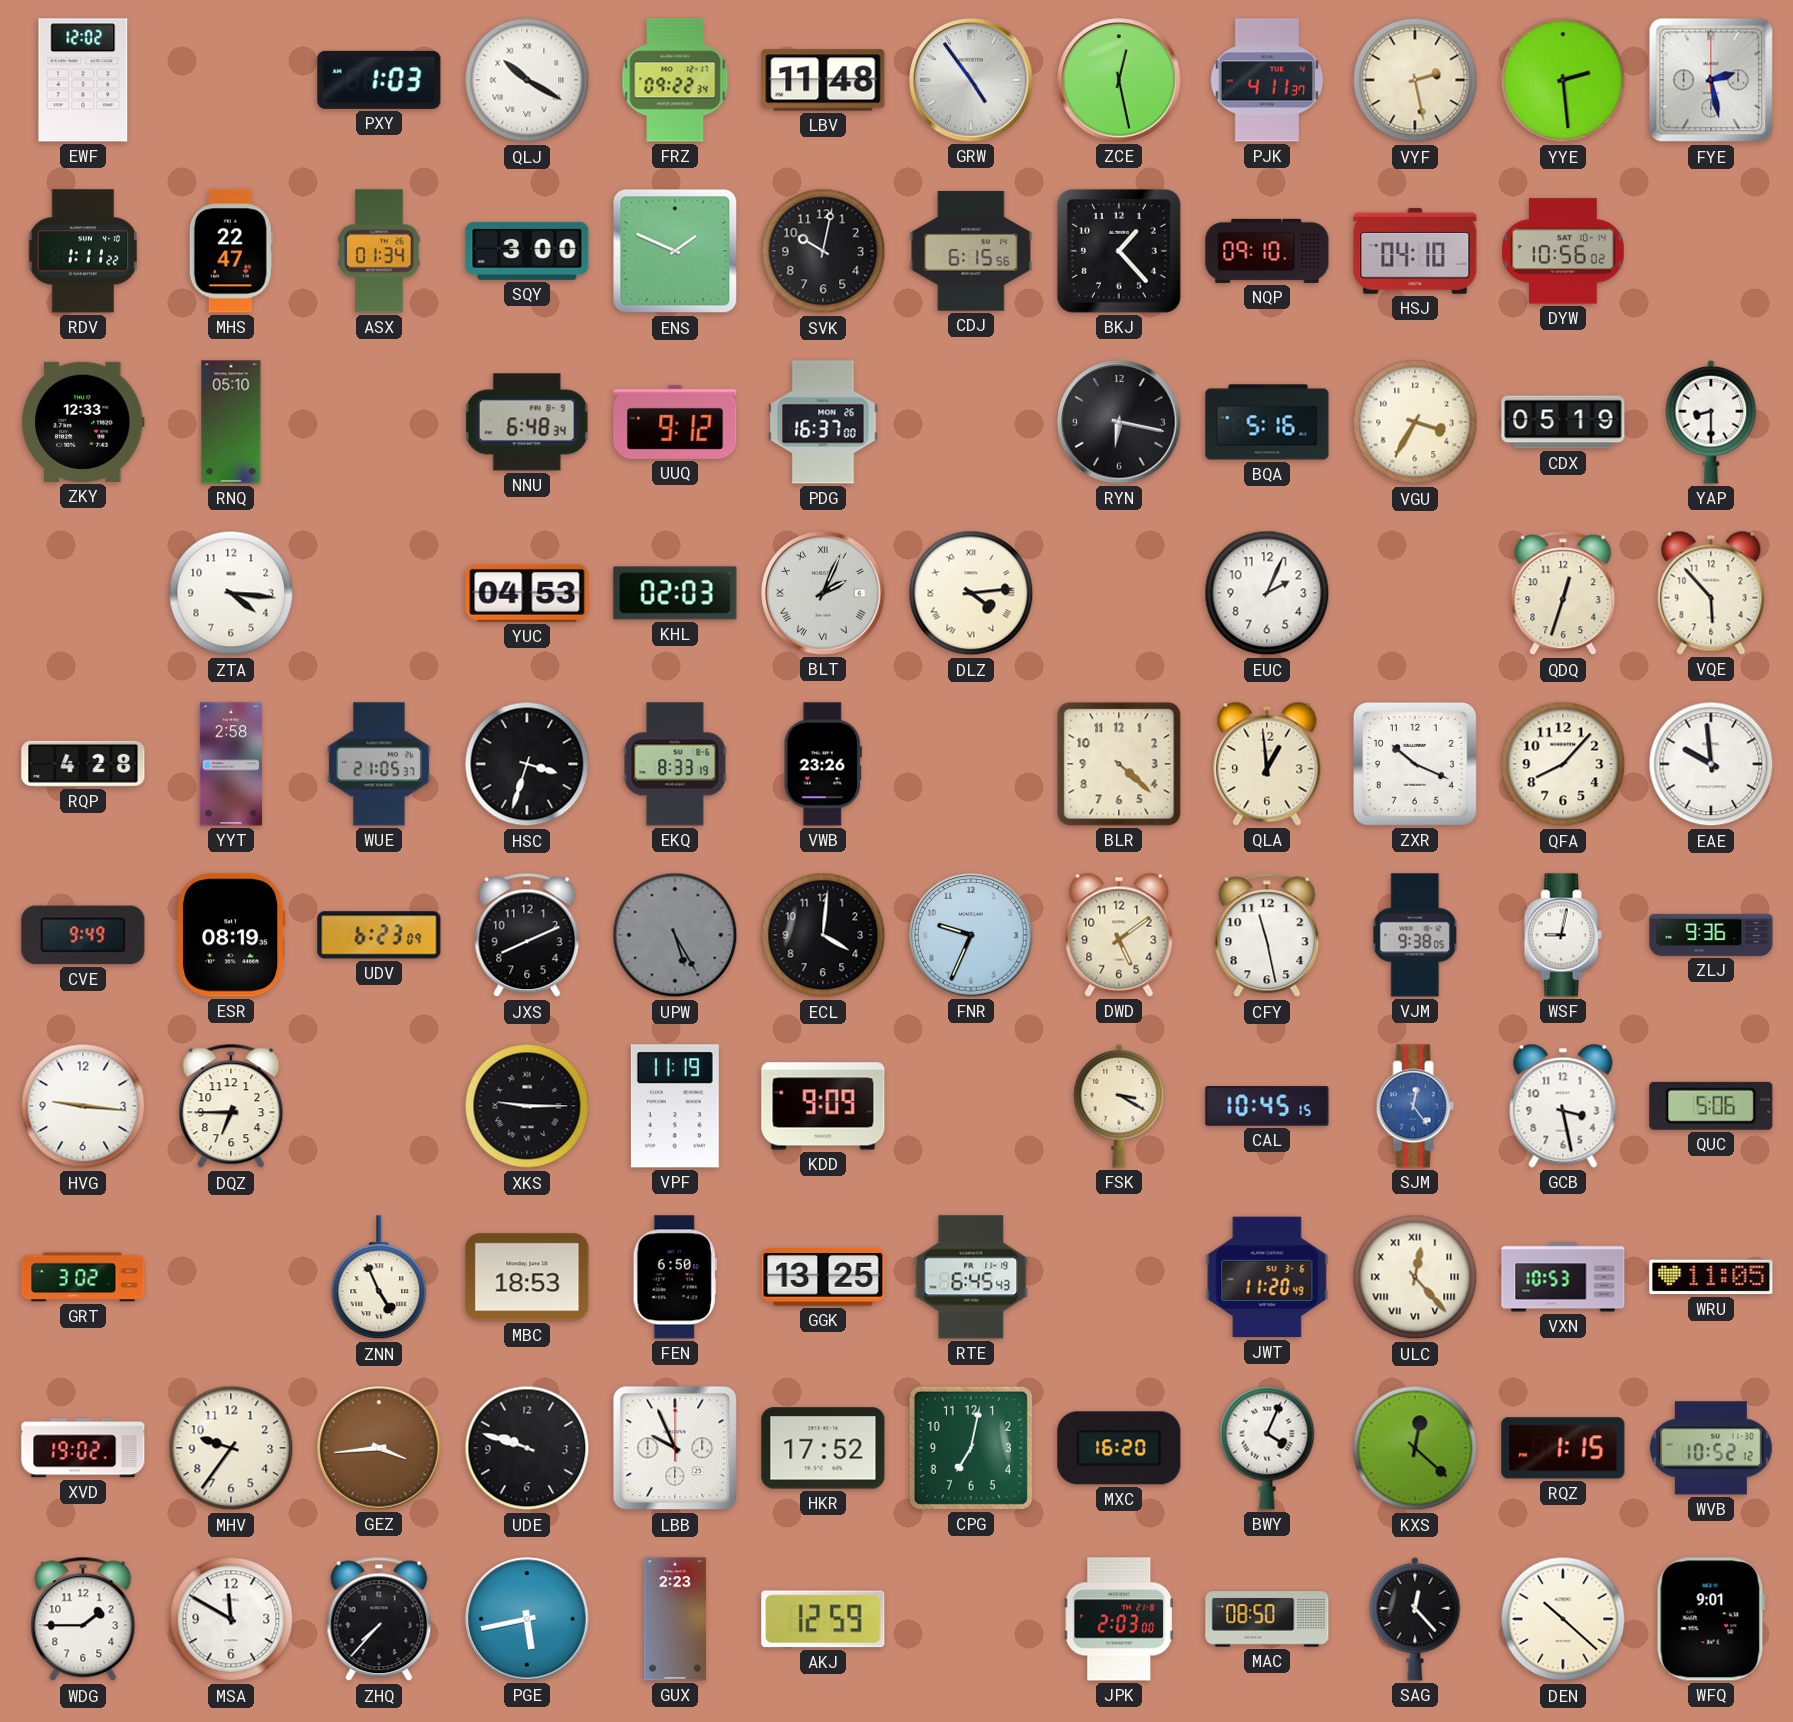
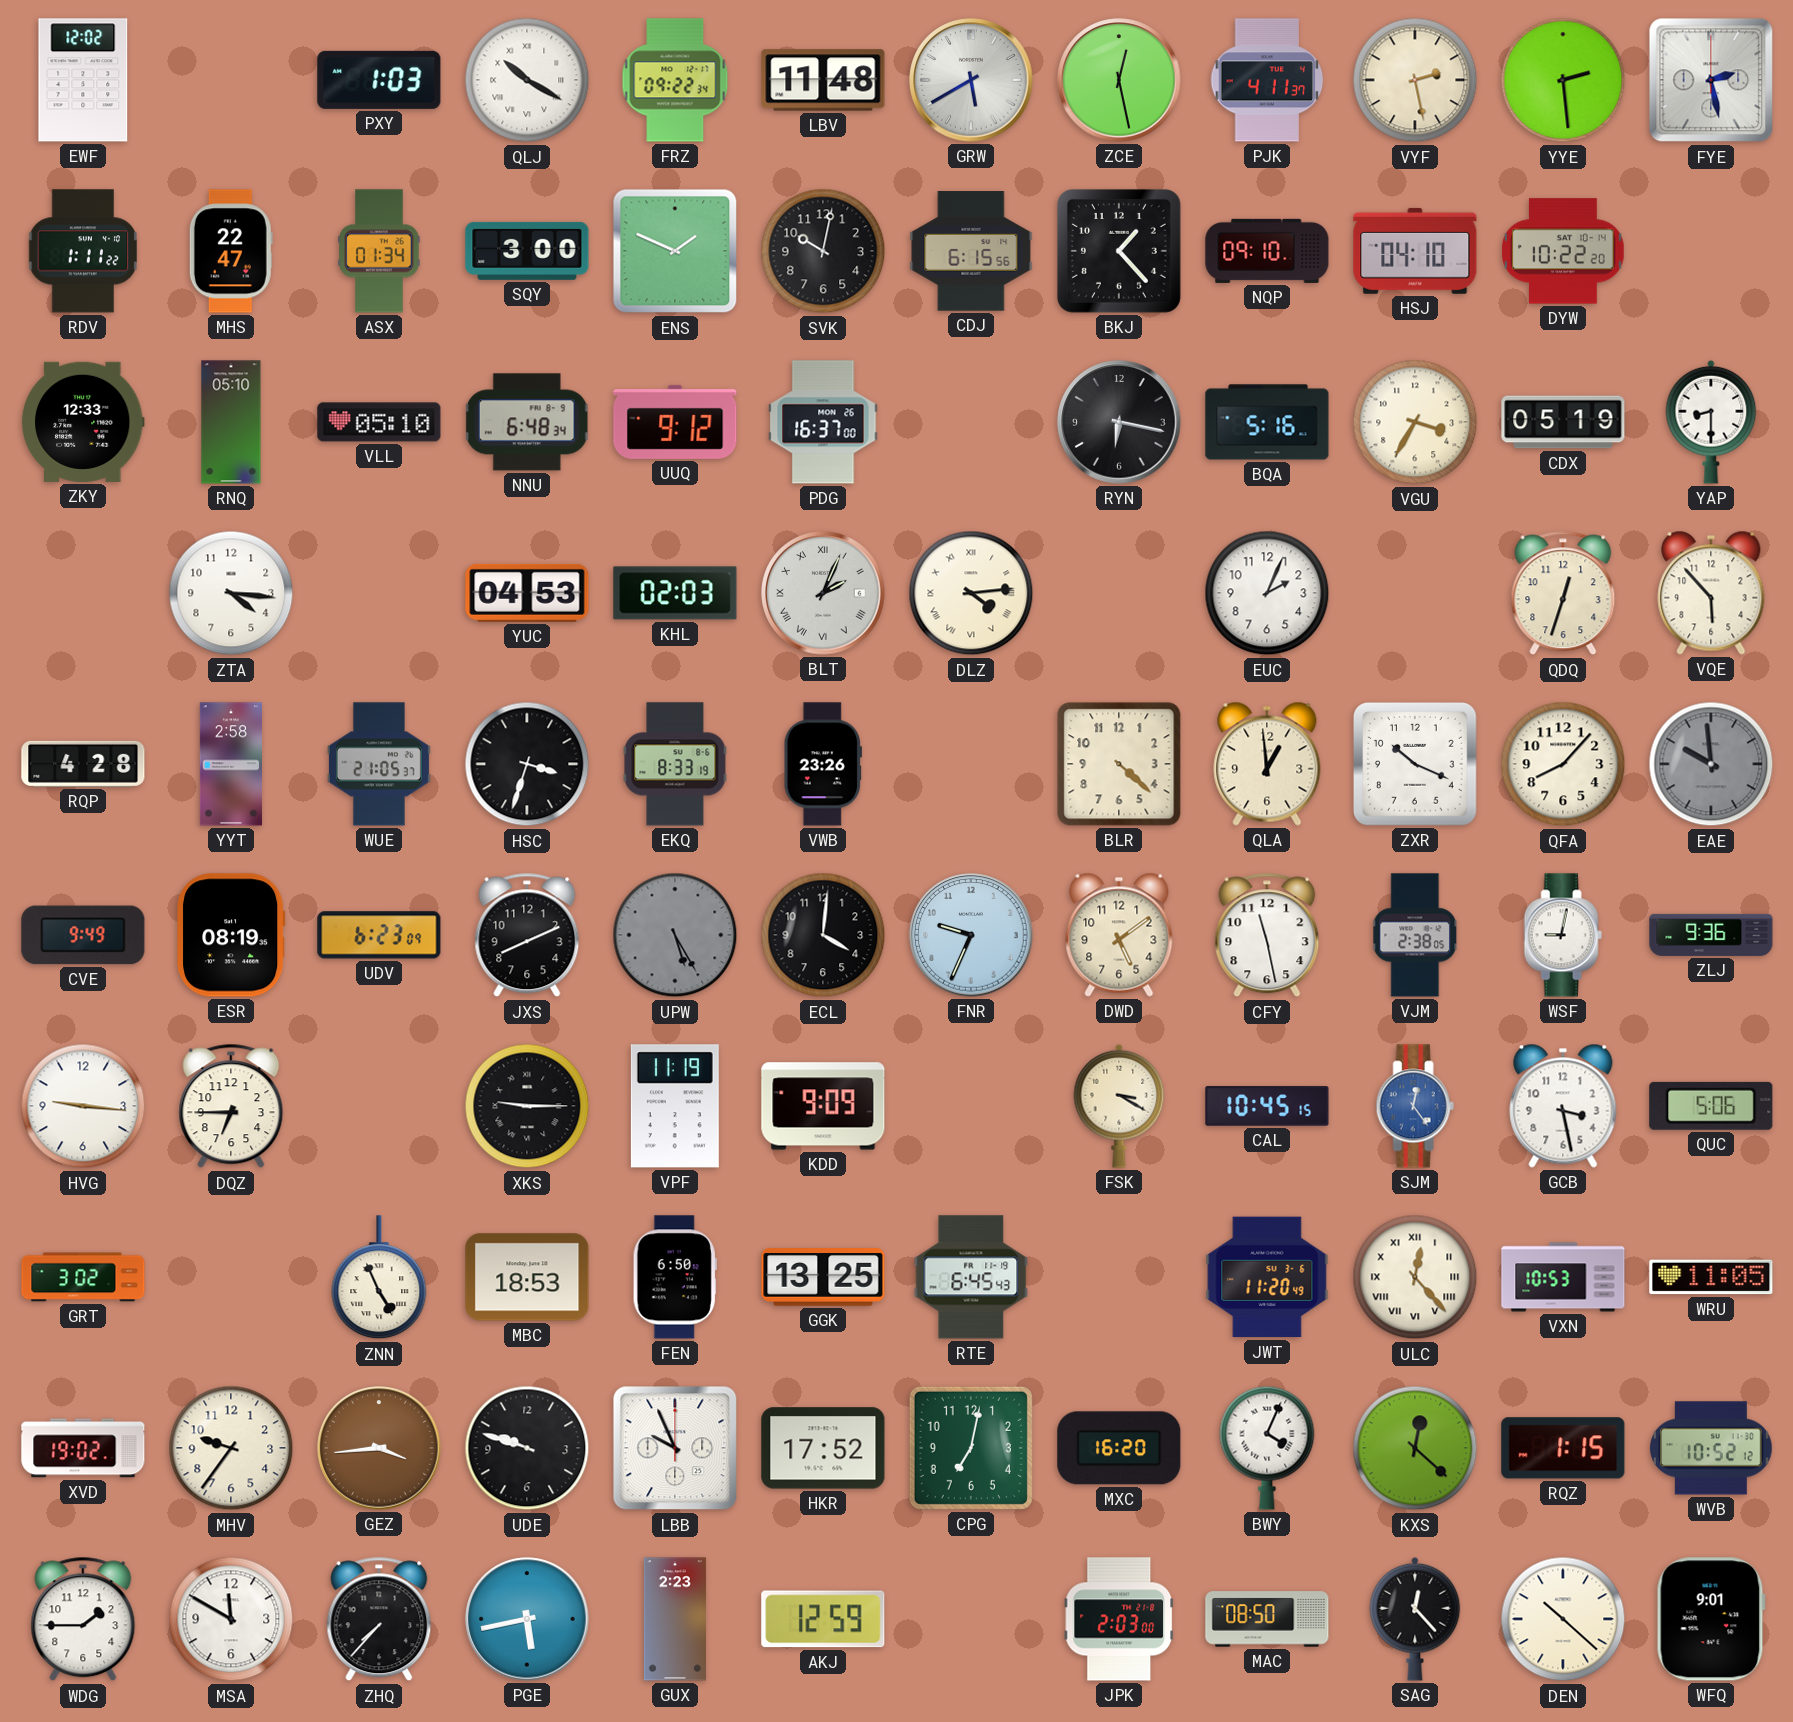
GRW: 4:54 -> 5:40 (971, 80)
DYW: 10:56 -> 10:22 (1563, 251)
VLL: none -> 05:10 (379, 422)
EAE dial: white -> grey (1711, 764)
VJM: 9:38 -> 2:38 (1416, 935)
